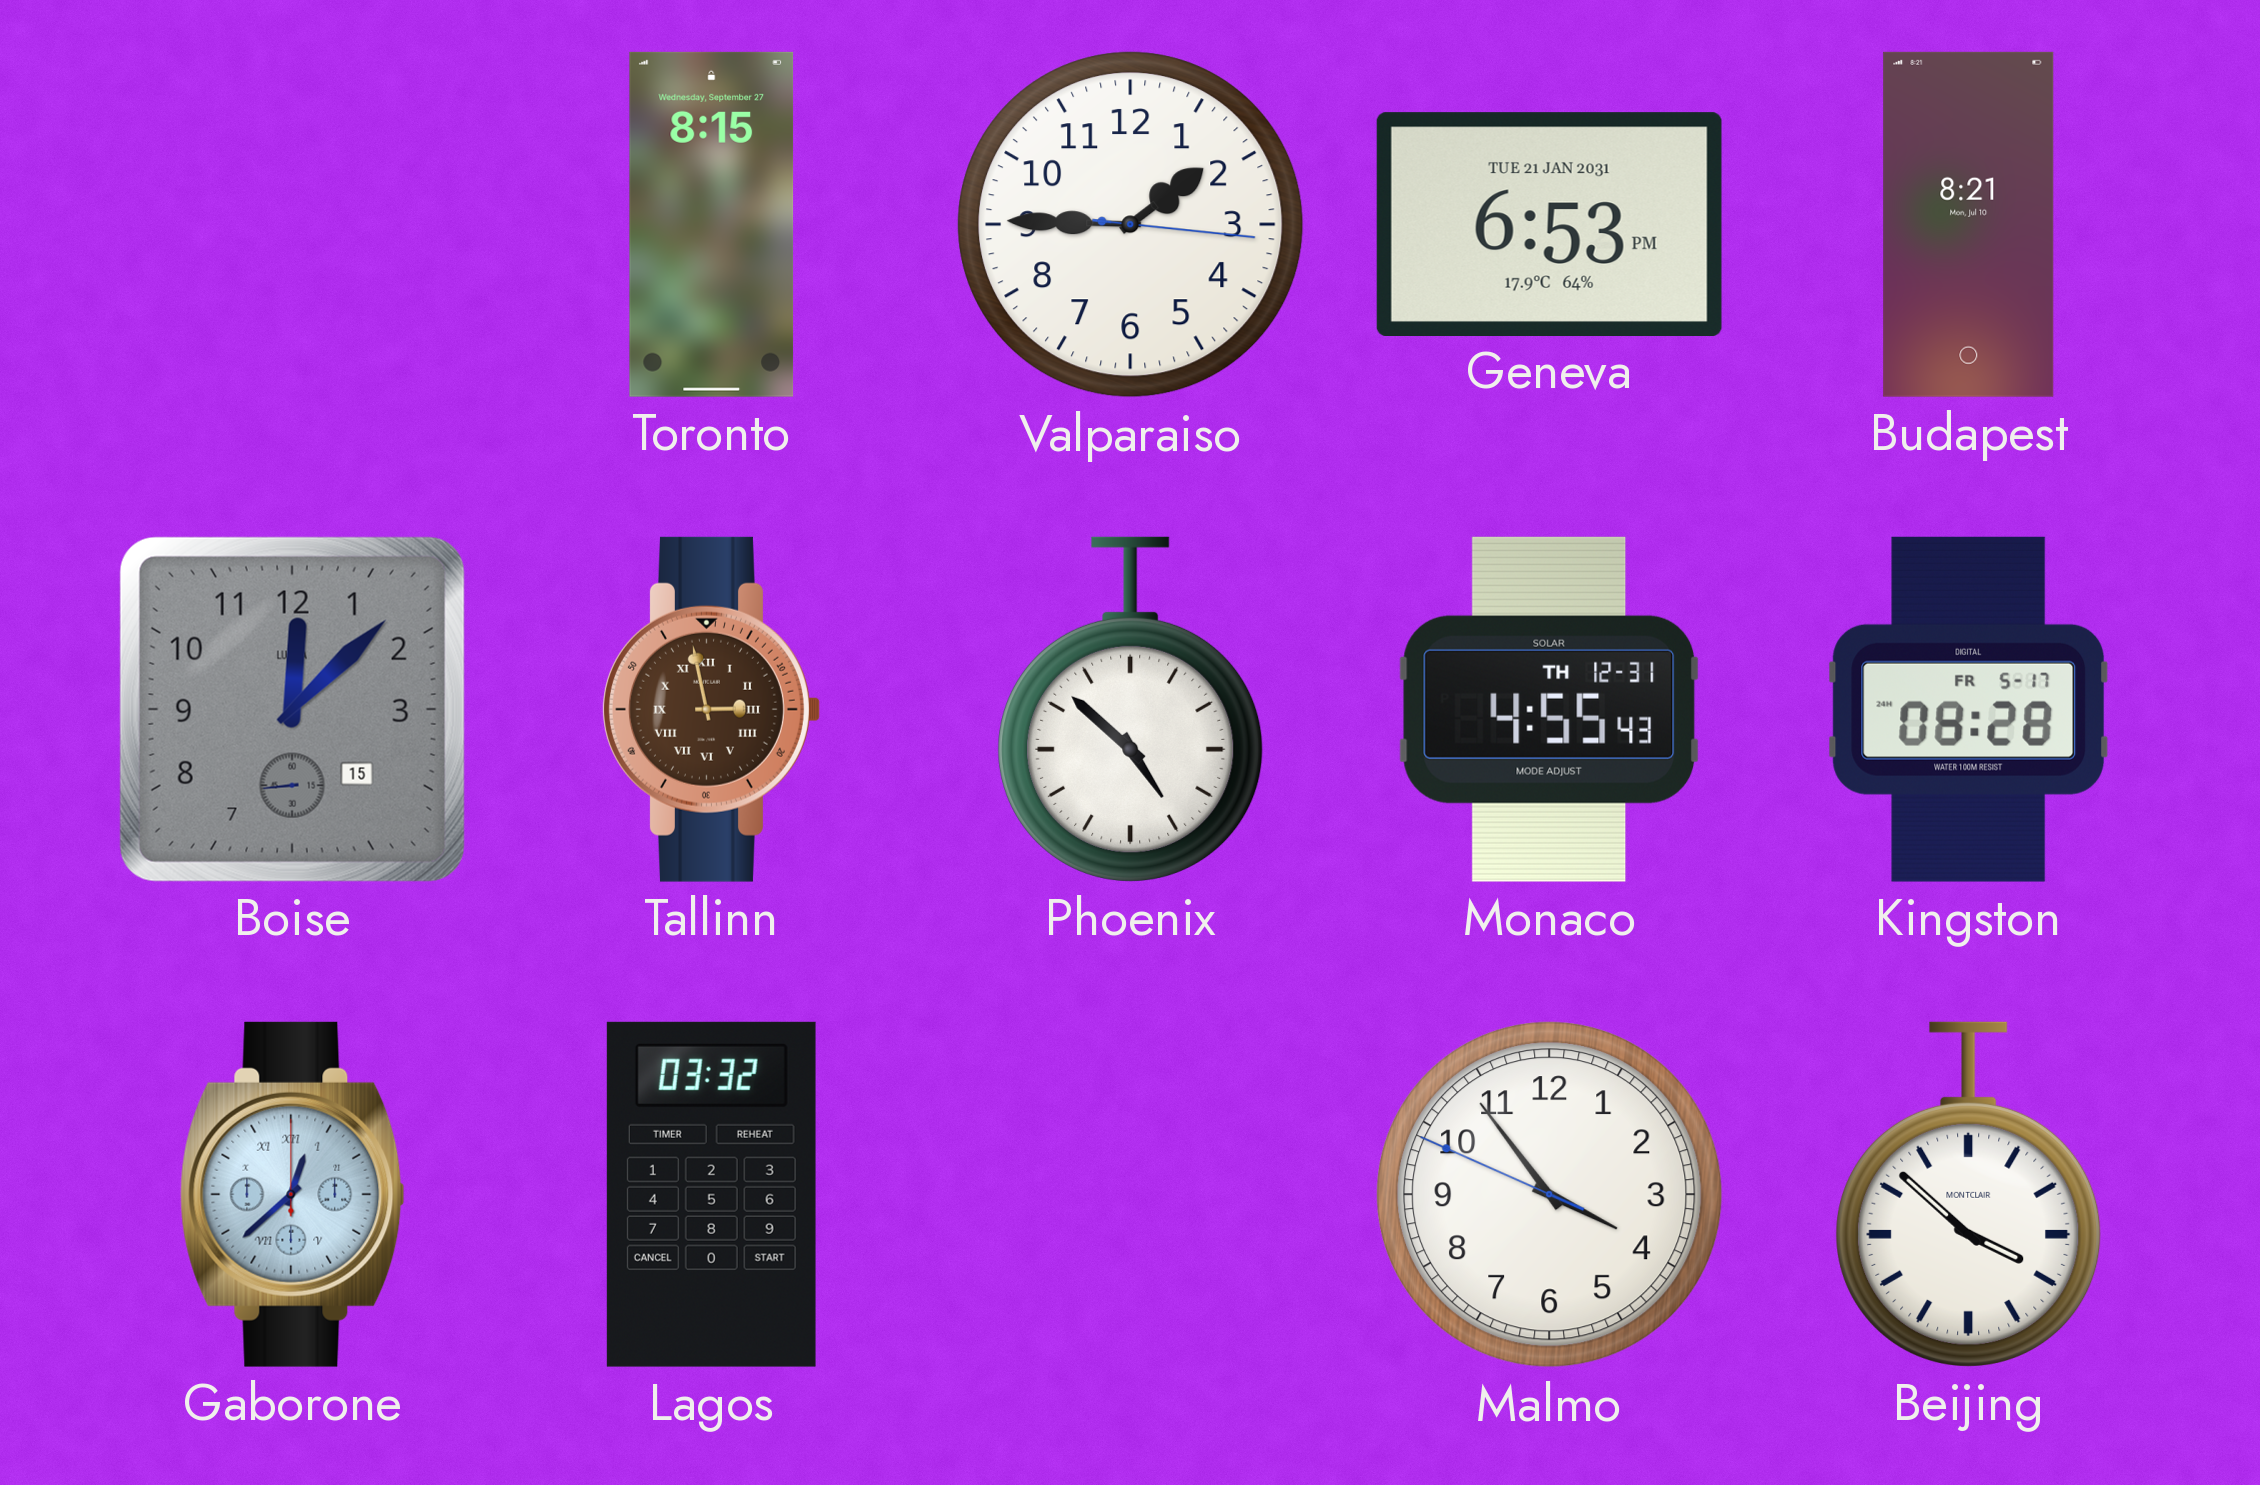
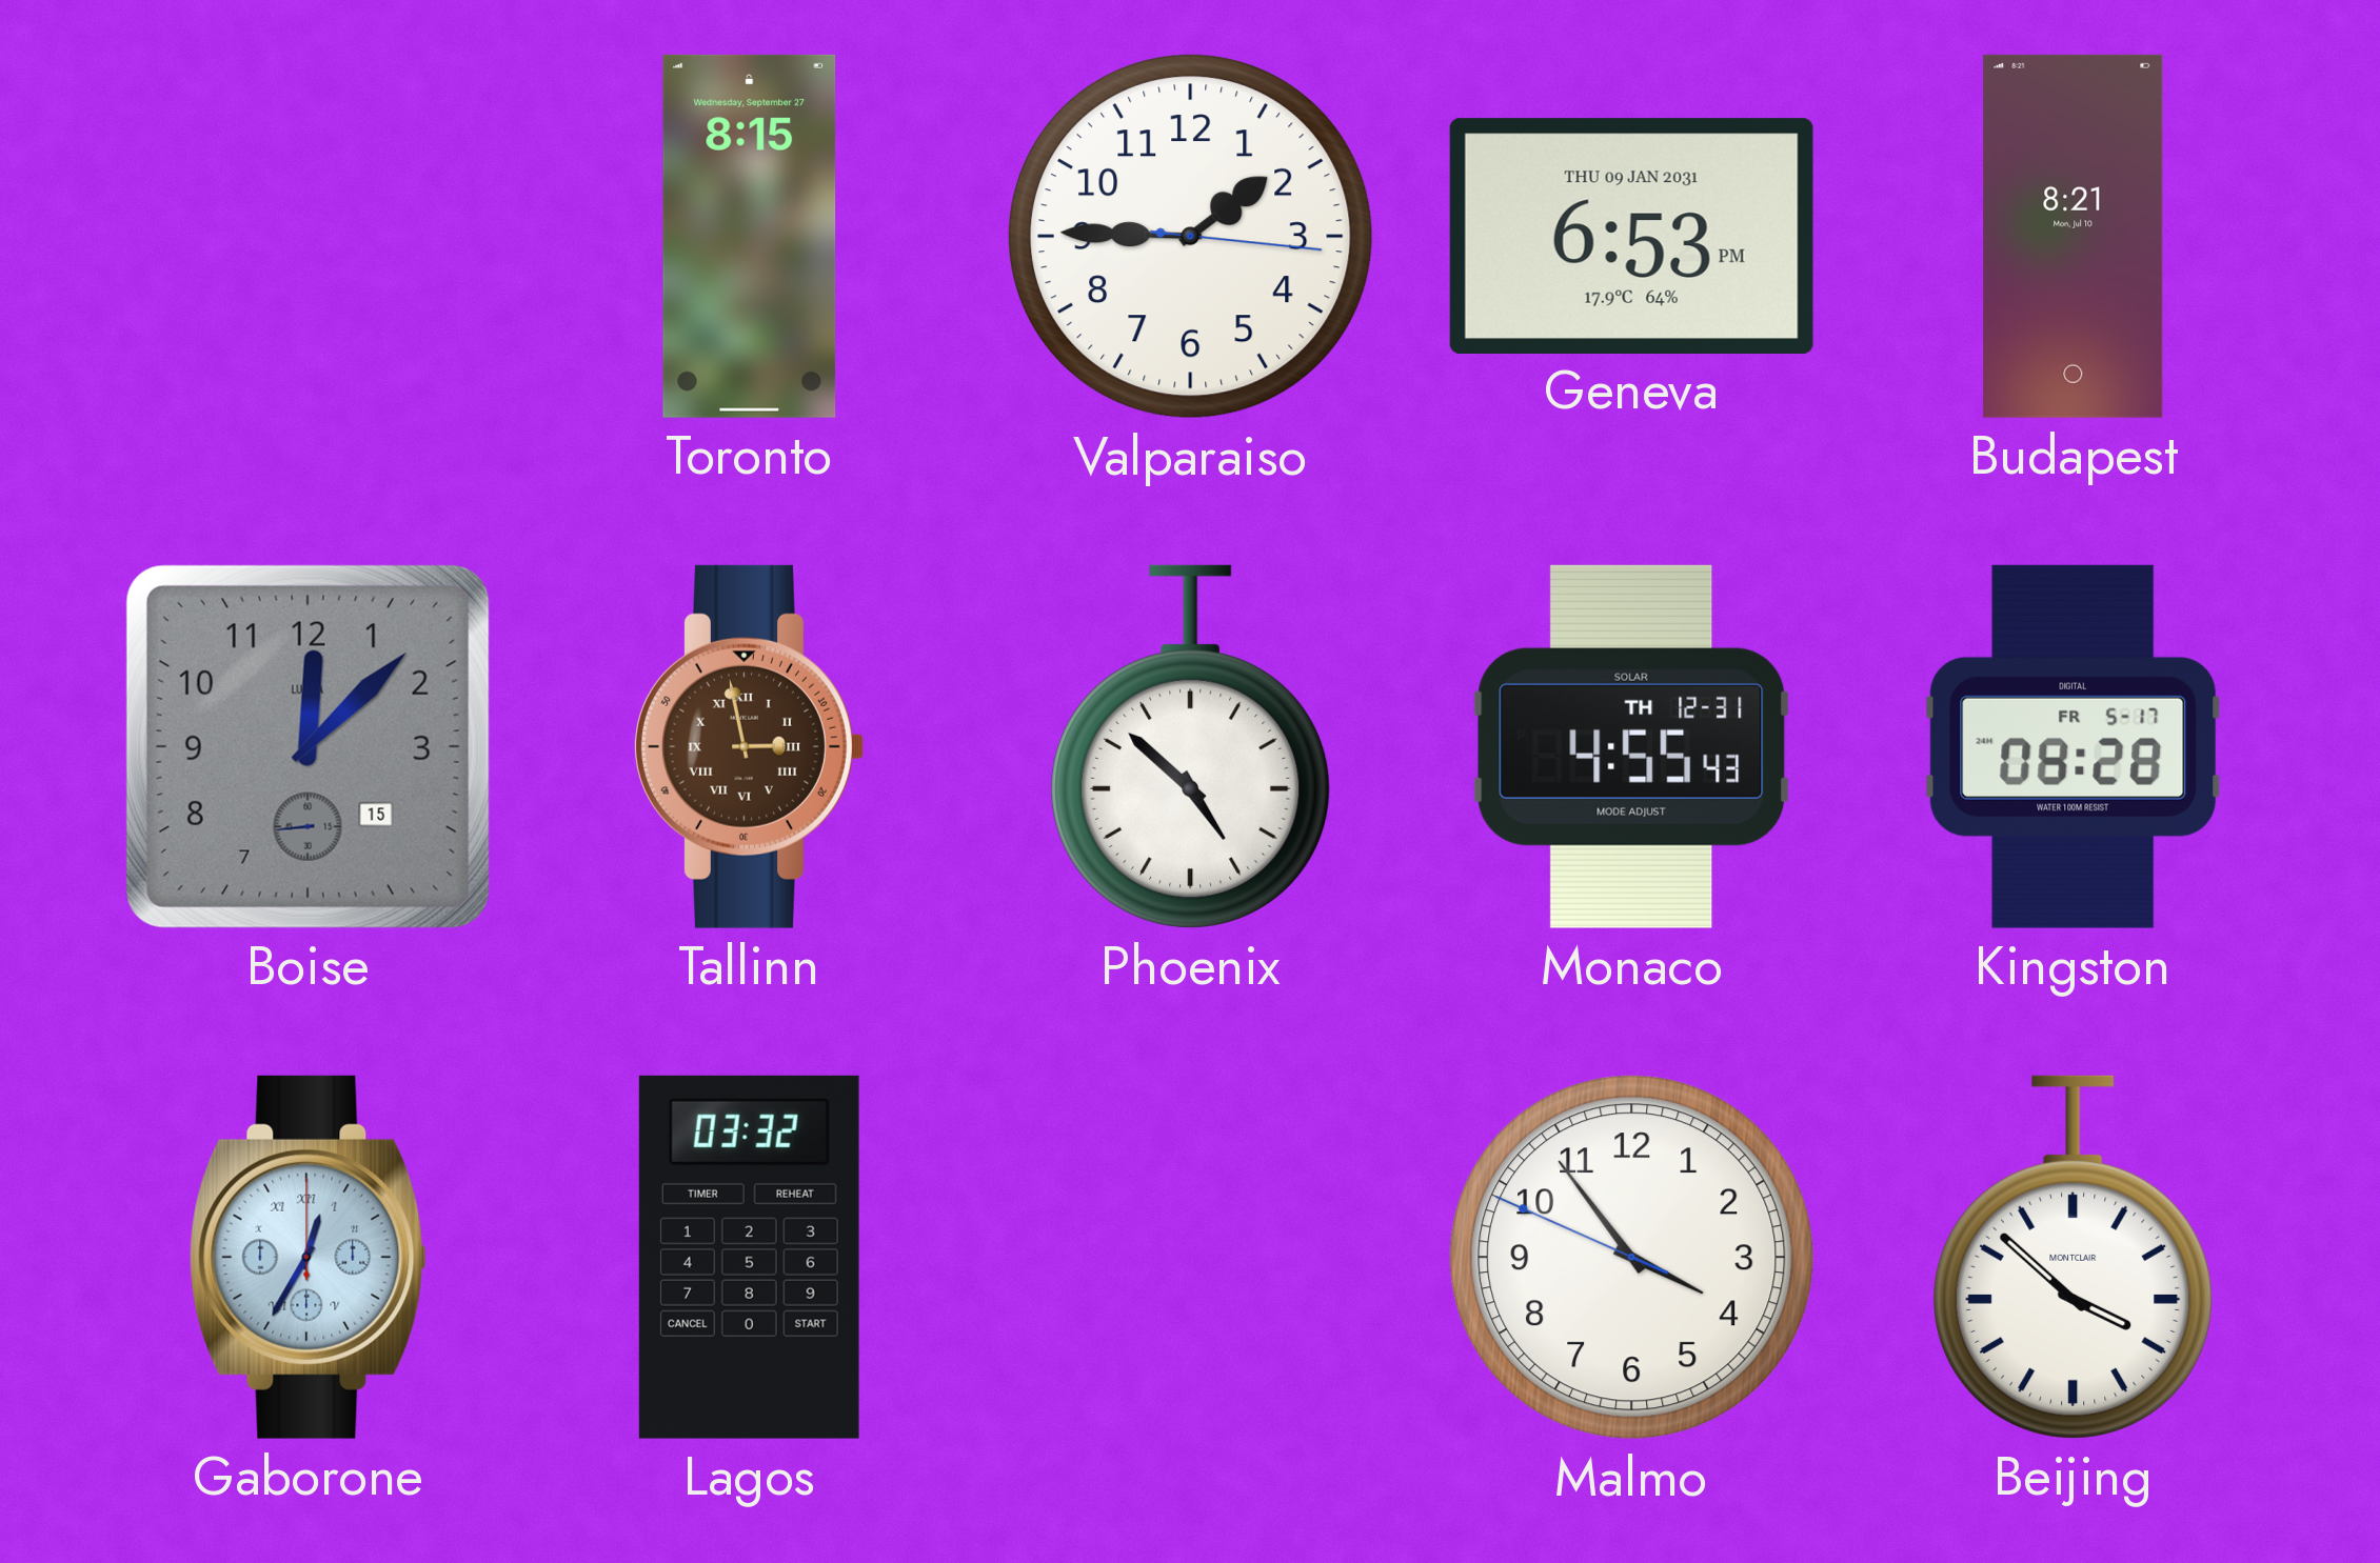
Geneva date: TUE 21 JAN 2031 -> THU 09 JAN 2031 (1631, 236)
Gaborone: 12:38 -> 12:35 (308, 1257)
